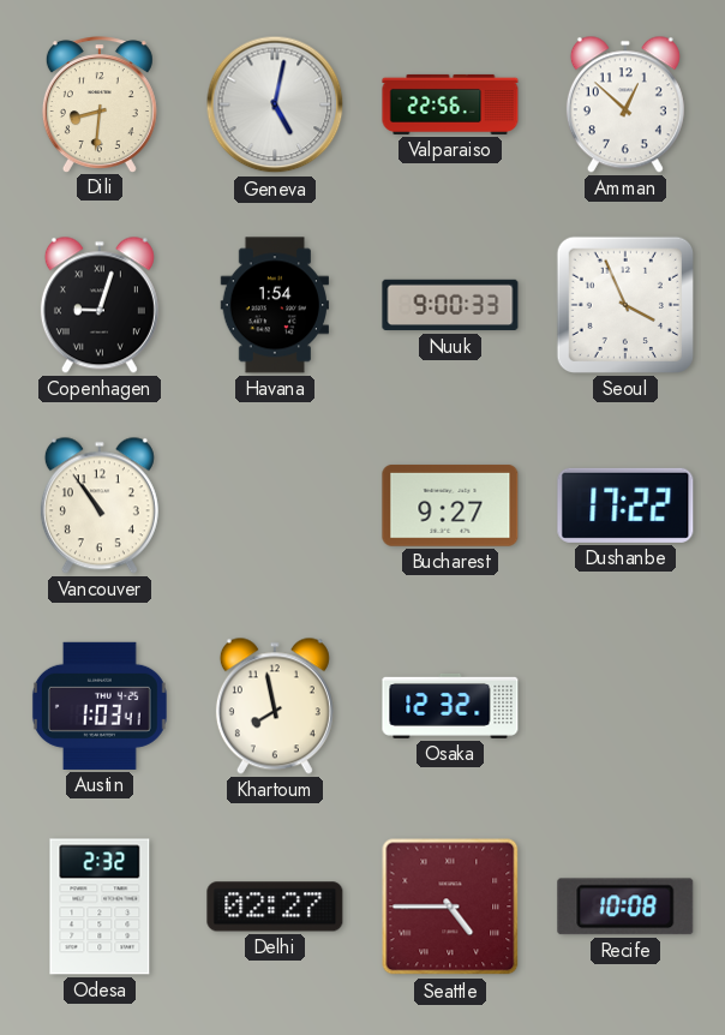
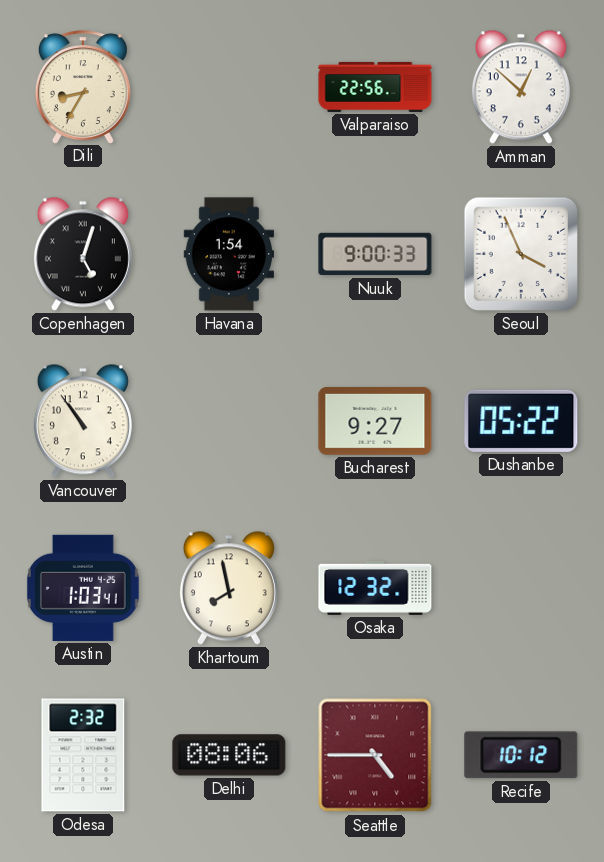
Dili: 8:31 -> 8:35 (83, 87)
Geneva: 5:02 -> none (275, 104)
Copenhagen: 9:03 -> 5:03 (83, 254)
Dushanbe: 17:22 -> 05:22 (521, 421)
Delhi: 02:27 -> 08:06 (229, 755)
Recife: 10:08 -> 10:12 (521, 755)
